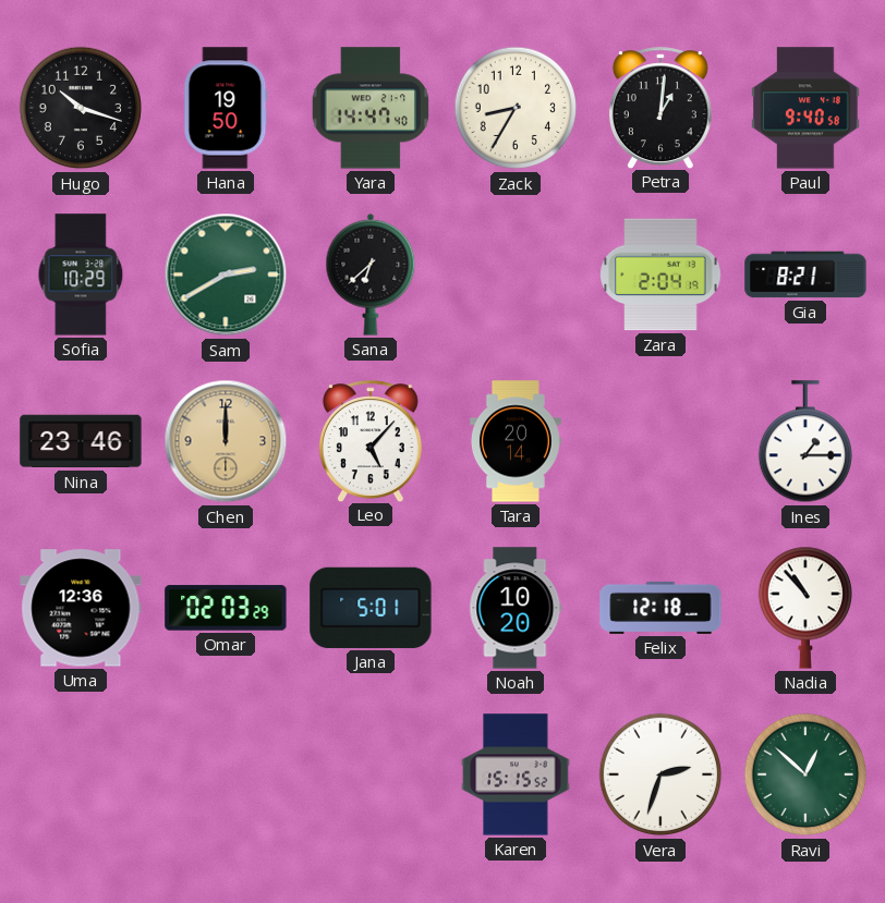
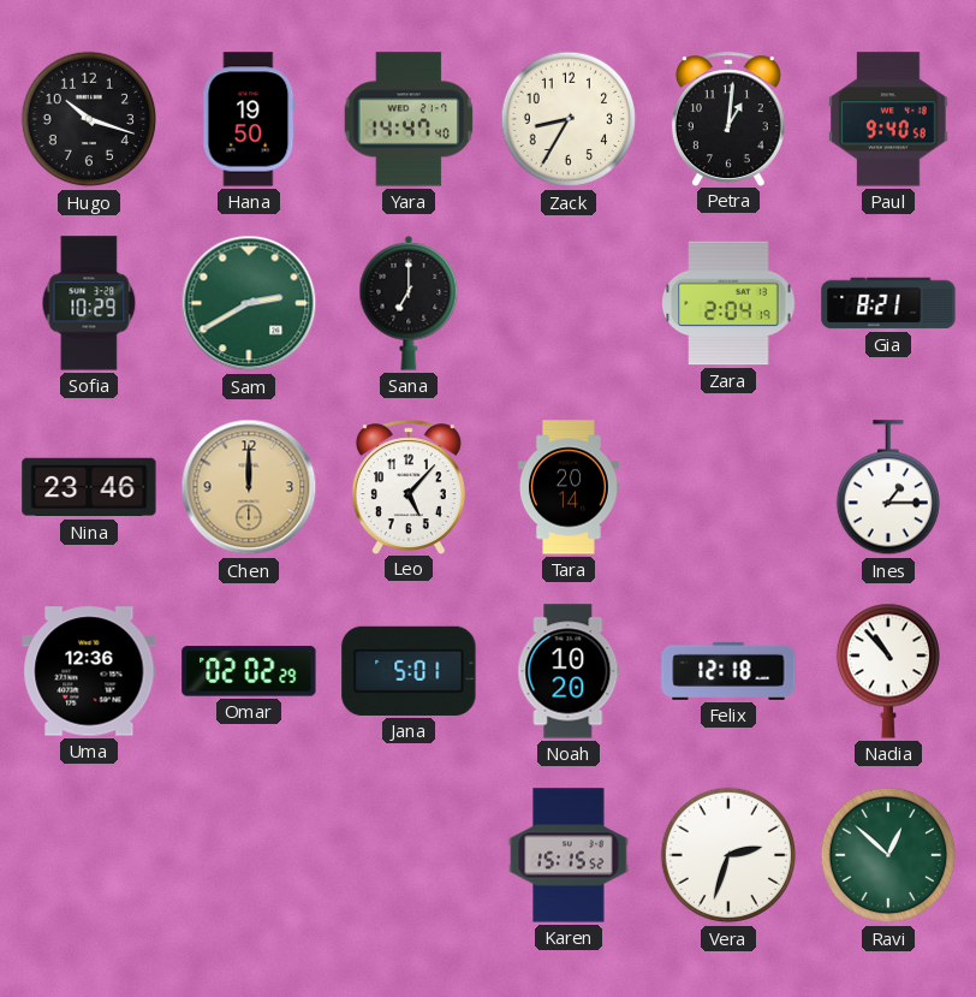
Sana: 6:38 -> 7:00 (409, 303)
Omar: 02:03 -> 02:02 (249, 671)
